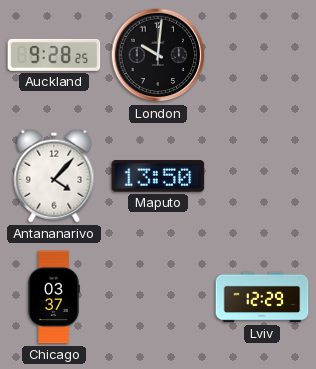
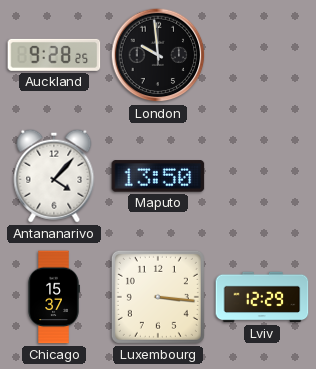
London: 10:01 -> 9:59 (158, 55)
Chicago: 03:37 -> 15:37 (54, 297)
Luxembourg: none -> 3:16 (158, 297)
